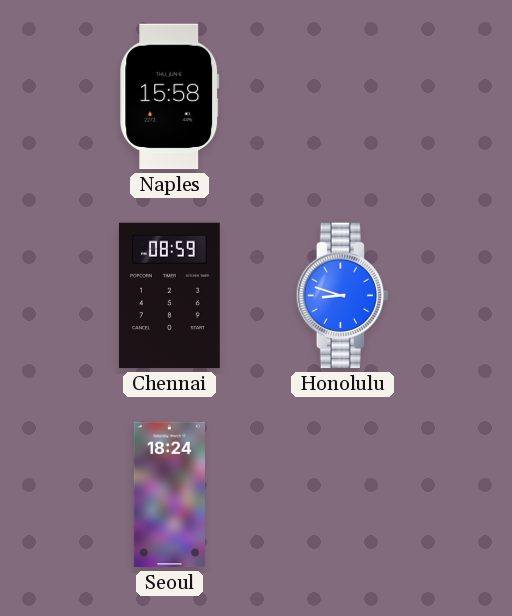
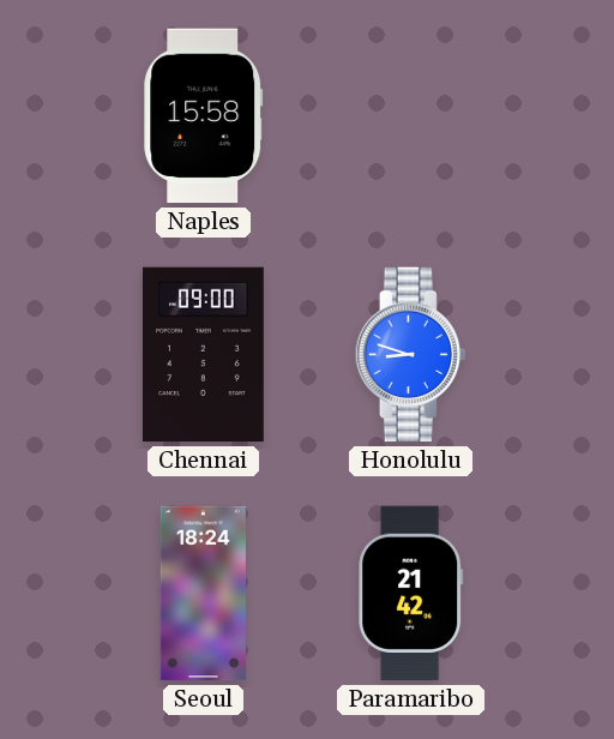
Chennai: 08:59 -> 09:00 (204, 355)
Paramaribo: none -> 21:42 (411, 594)
